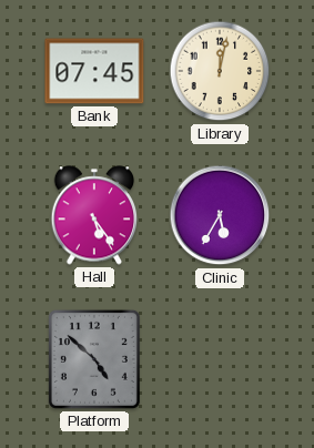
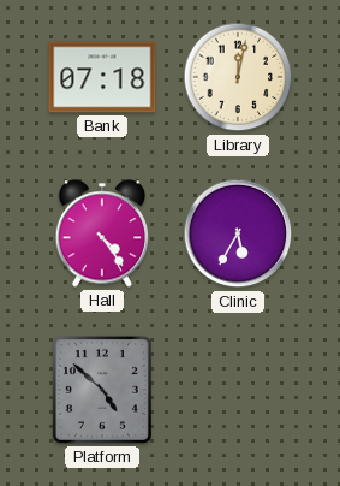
Bank: 07:45 -> 07:18 (102, 77)
Hall: 5:24 -> 4:24 (102, 233)
